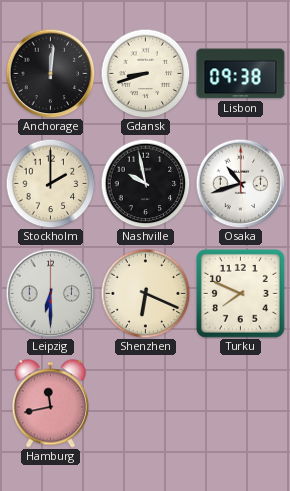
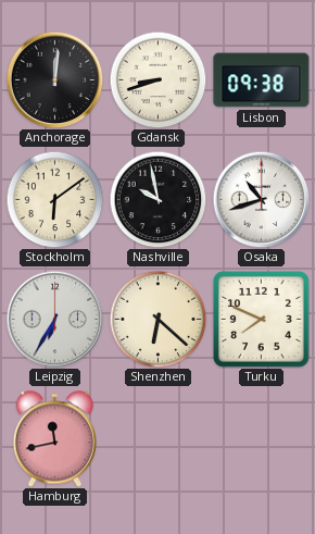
Stockholm: 2:00 -> 6:09 (54, 199)
Leipzig: 6:30 -> 6:35 (54, 319)
Shenzhen: 6:19 -> 6:22 (157, 319)
